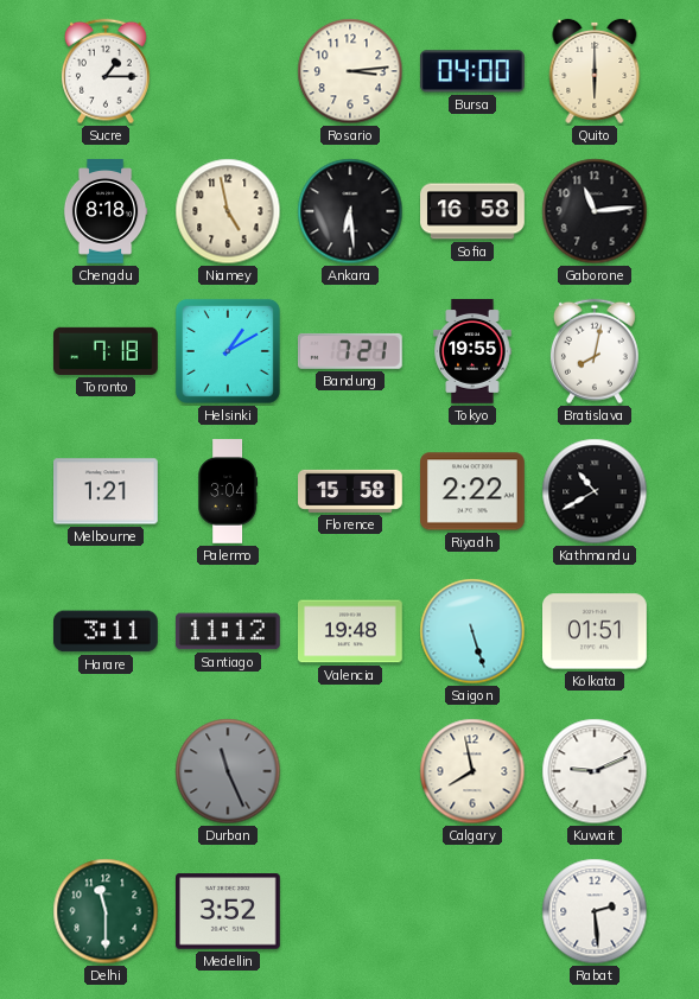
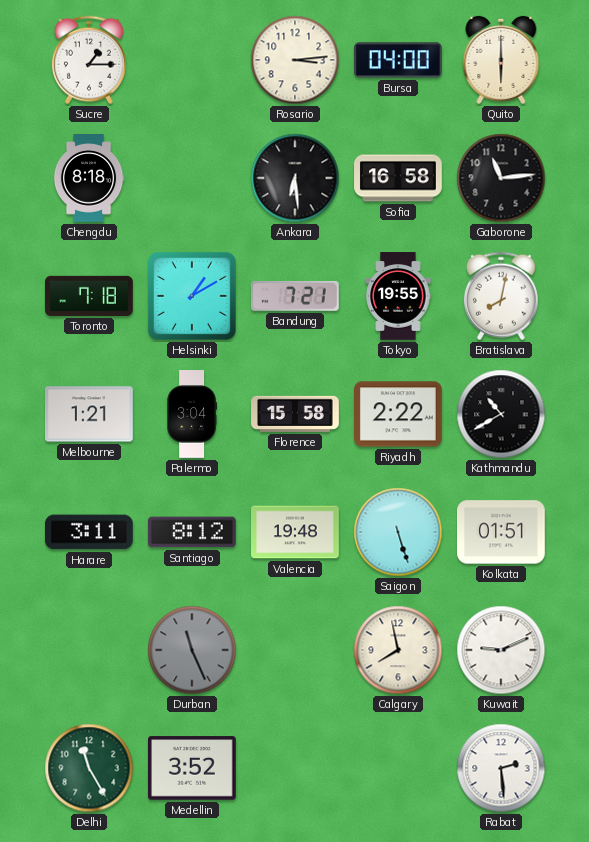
Niamey: 4:58 -> none (228, 211)
Santiago: 11:12 -> 8:12 (192, 532)
Delhi: 11:30 -> 11:25 (89, 768)
